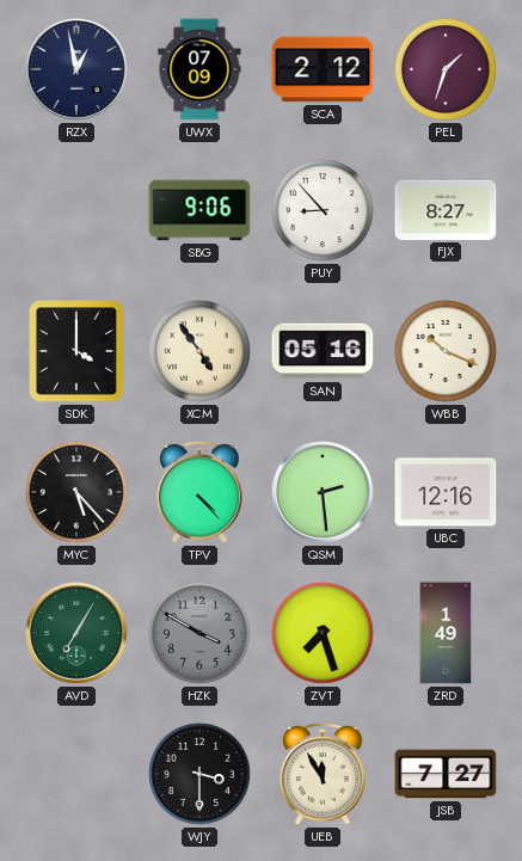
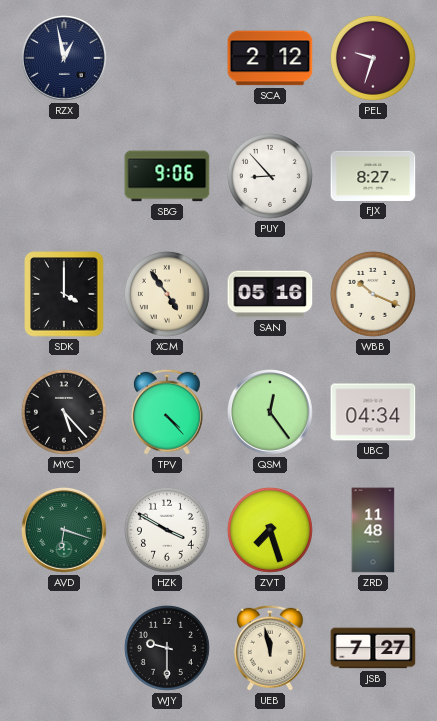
UWX: 07:09 -> none (199, 69)
PEL: 1:33 -> 9:33 (373, 58)
QSM: 2:29 -> 12:24 (271, 413)
UBC: 12:16 -> 04:34 (373, 412)
AVD: 7:05 -> 6:18 (65, 531)
HZK dial: grey -> white (167, 530)
ZRD: 1:49 -> 11:48 (373, 530)
WJY: 3:30 -> 9:30 (167, 648)
UEB: 11:55 -> 11:58 (270, 648)
